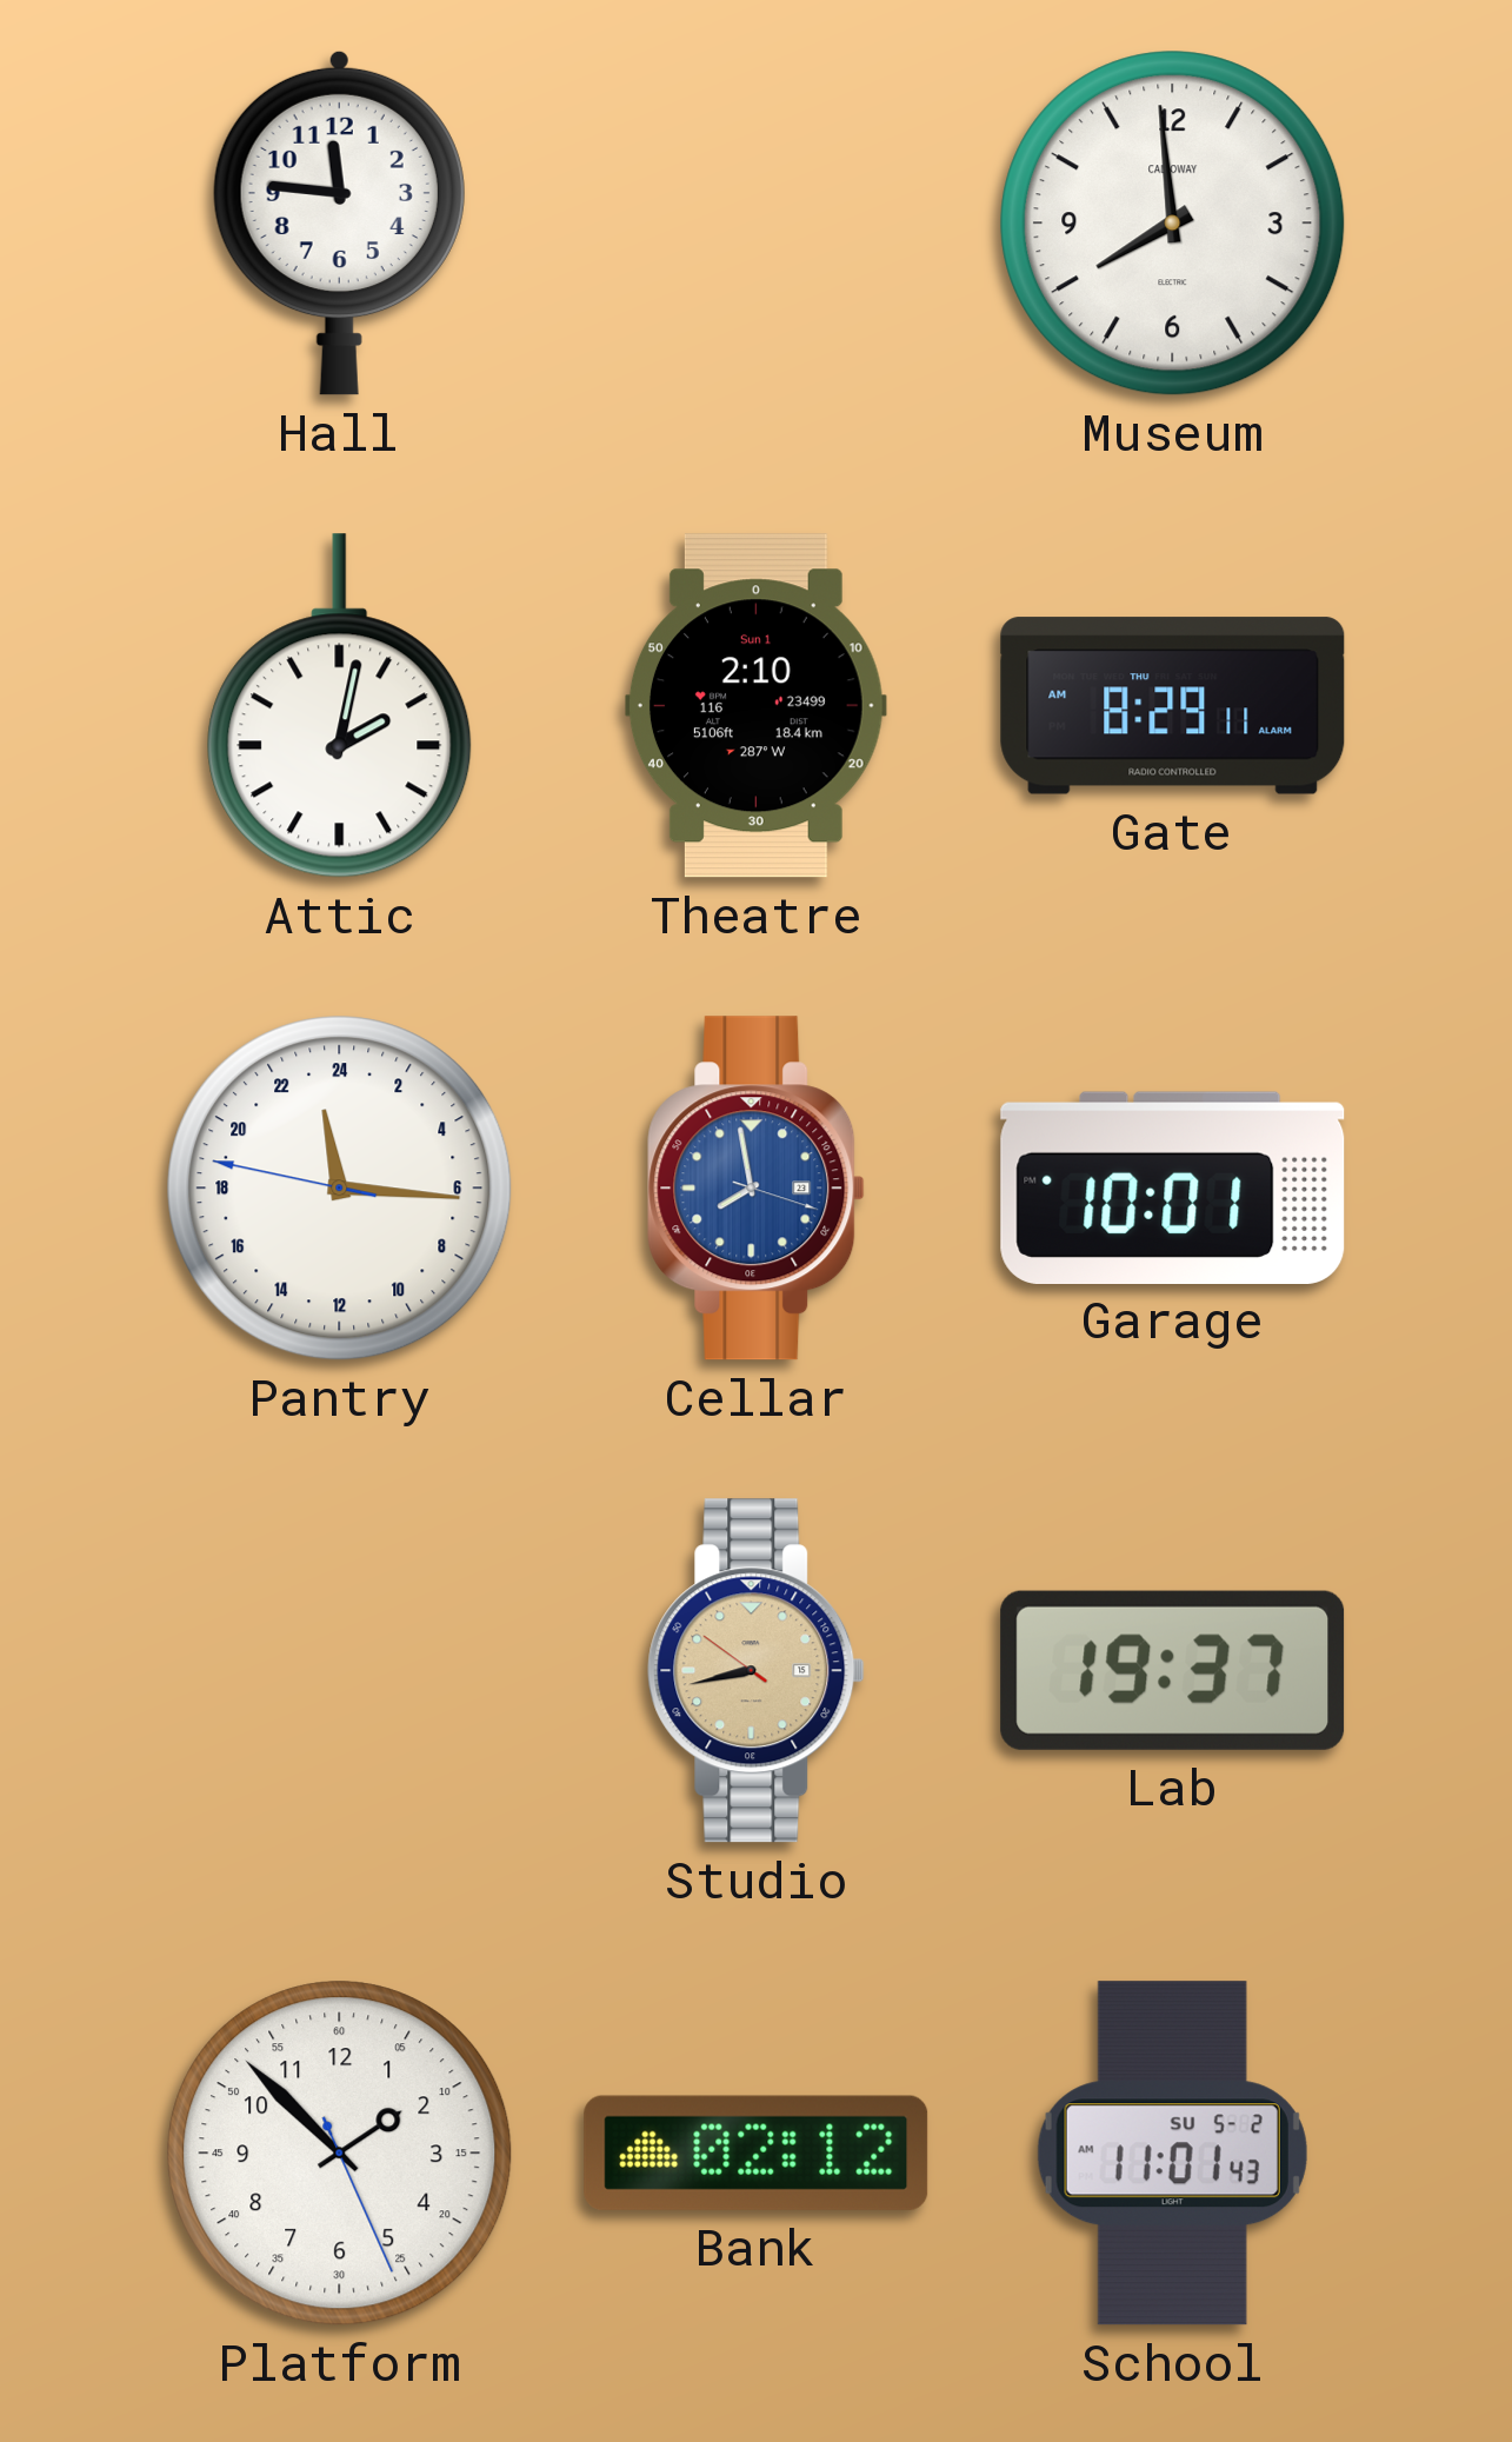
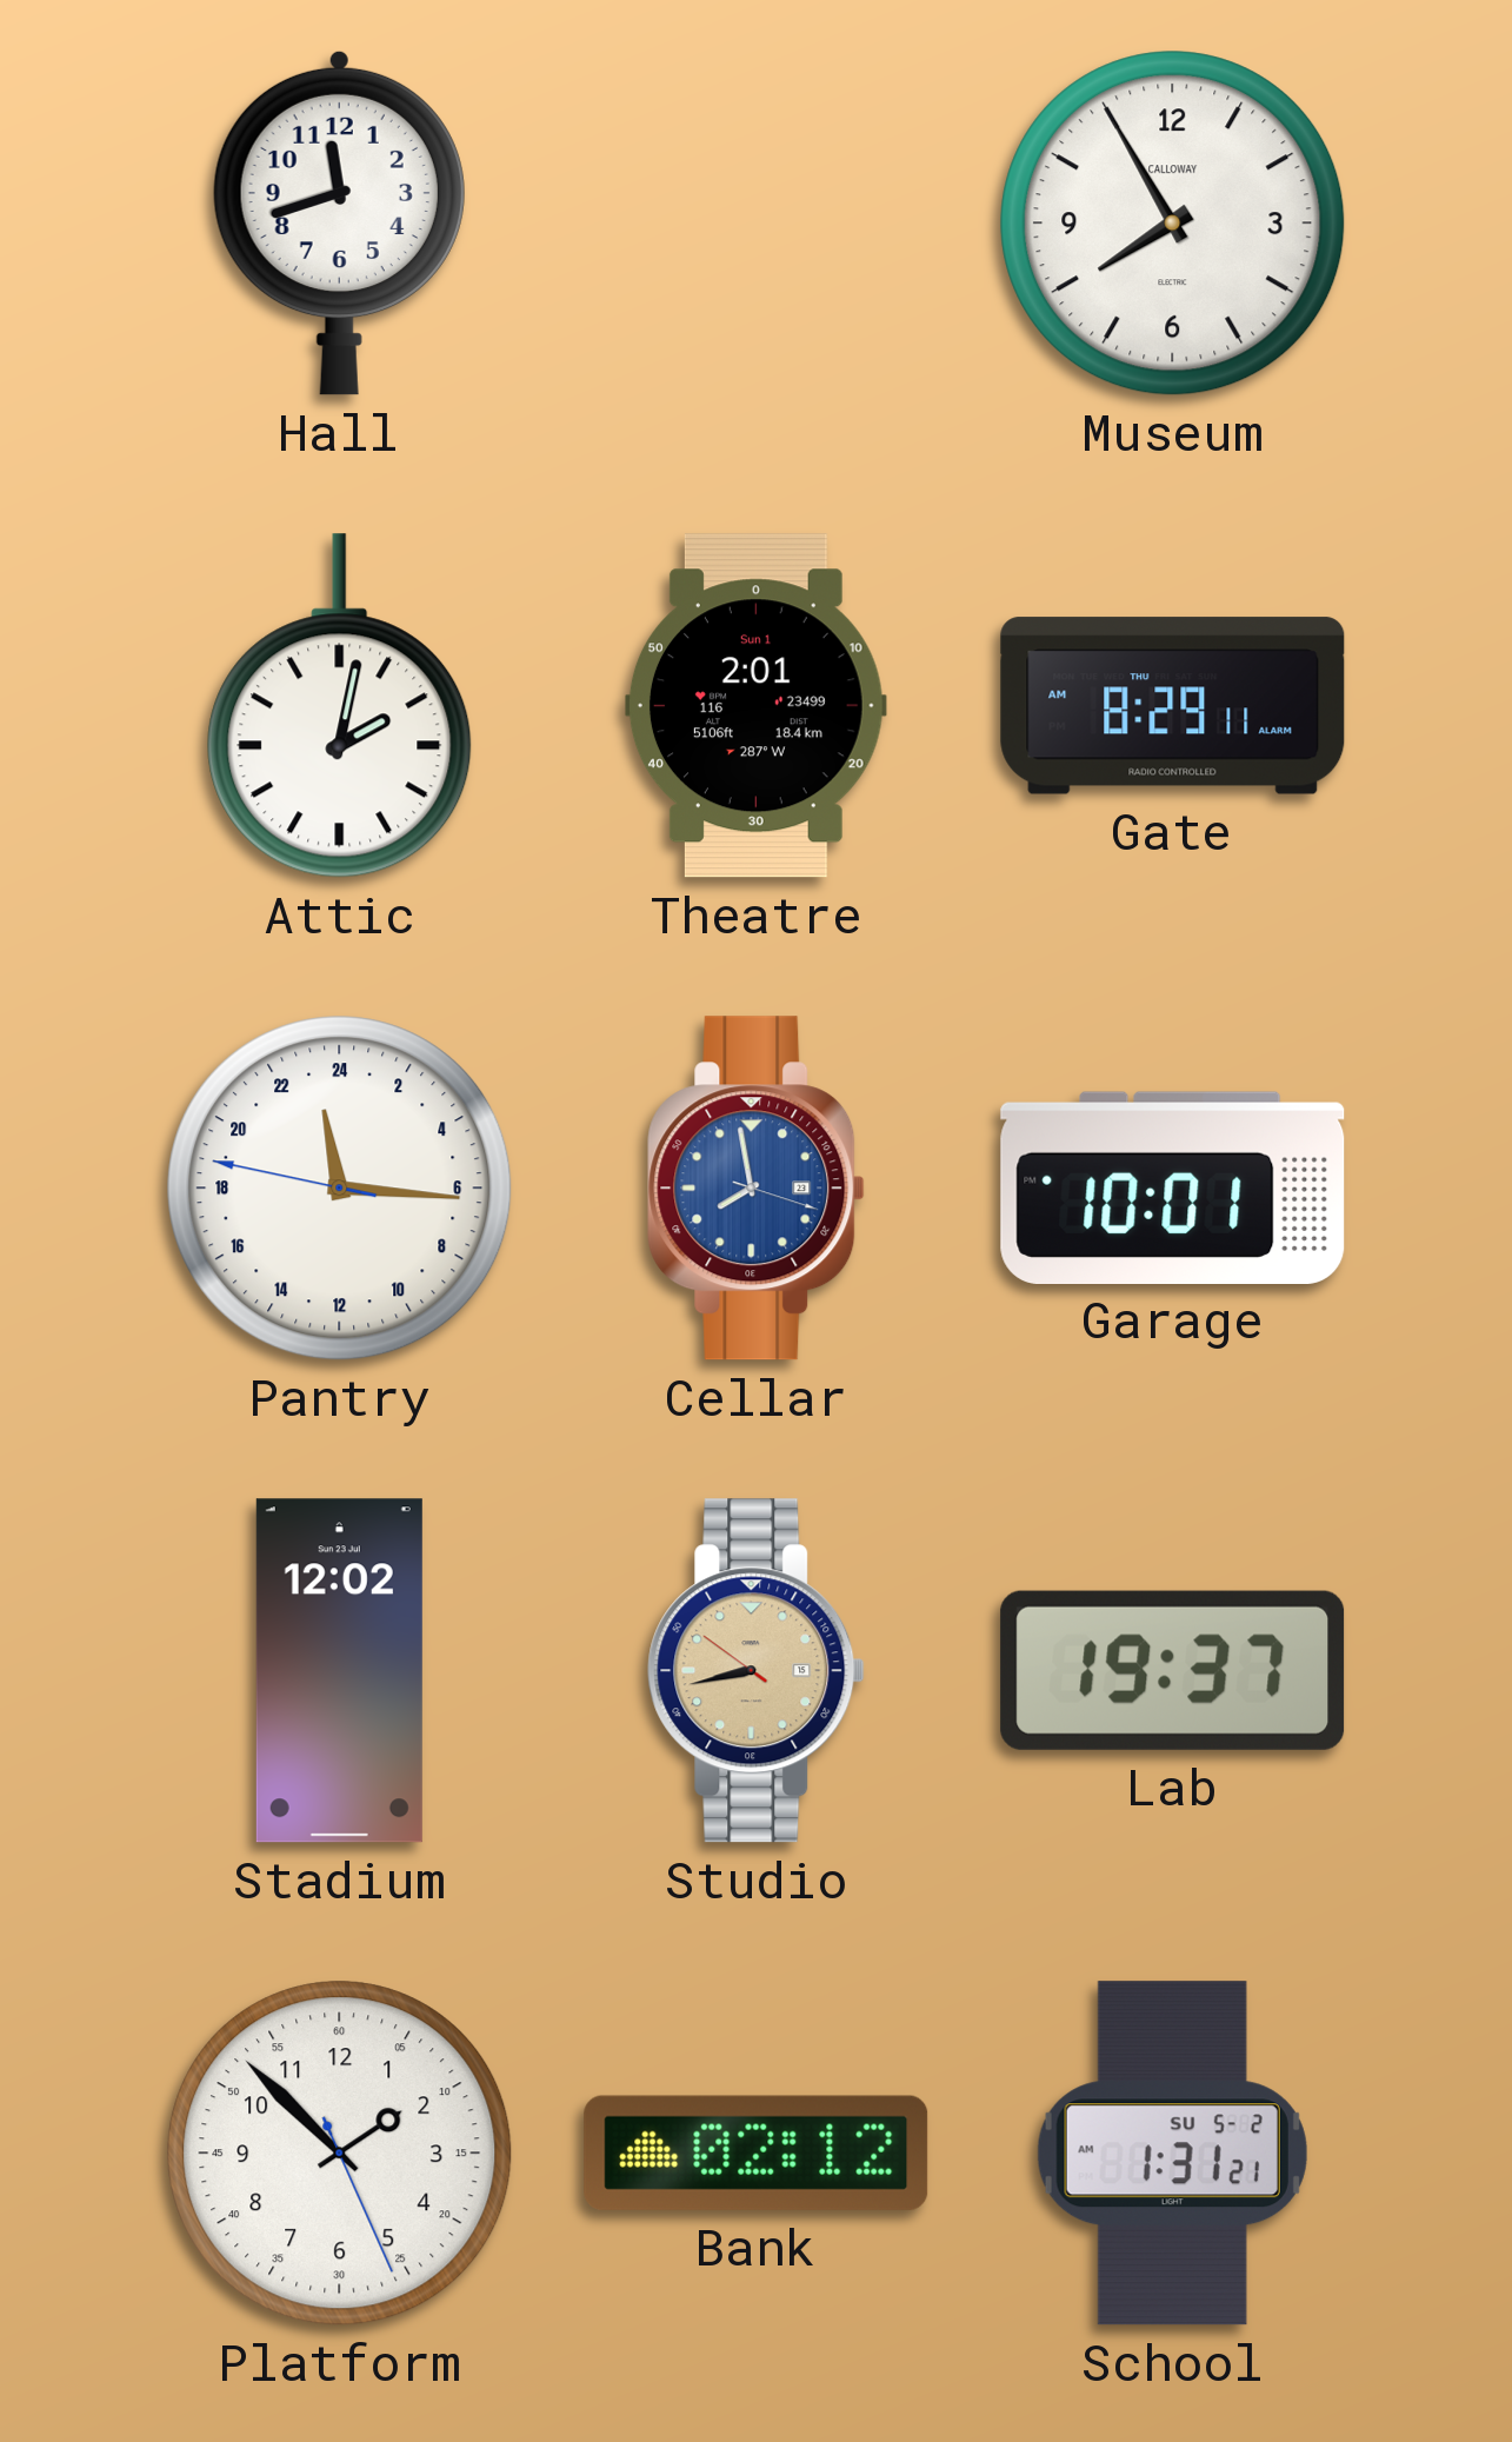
Hall: 11:46 -> 11:42 (339, 222)
Museum: 7:59 -> 7:55 (1173, 224)
Theatre: 2:10 -> 2:01 (755, 706)
Stadium: none -> 12:02 (339, 1671)
School: 11:01 -> 1:31 (1172, 2154)
